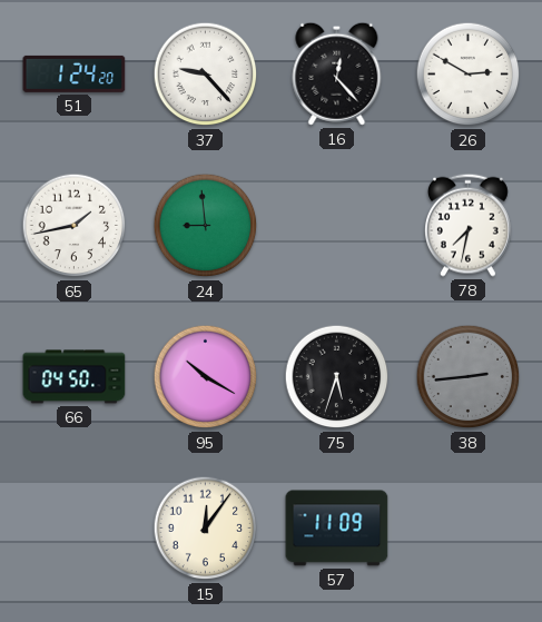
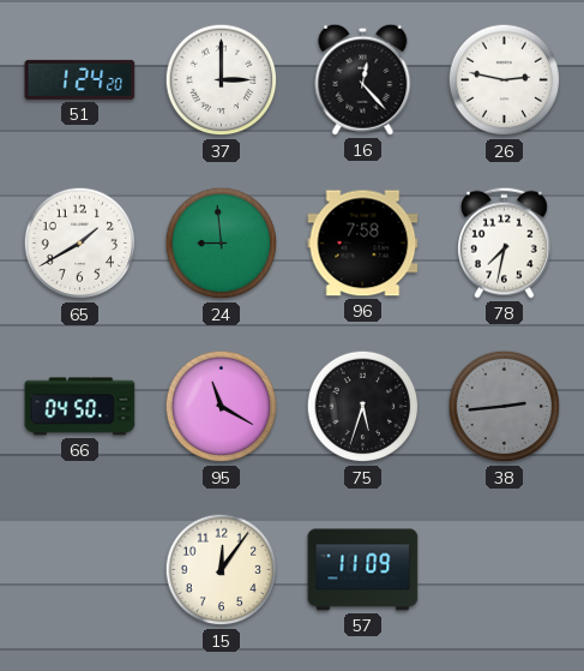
37: 9:23 -> 3:00 (222, 80)
26: 2:50 -> 2:47 (505, 80)
65: 1:43 -> 1:40 (80, 244)
96: none -> 7:58 (363, 244)
95: 10:20 -> 11:20 (222, 407)
